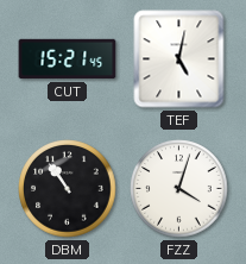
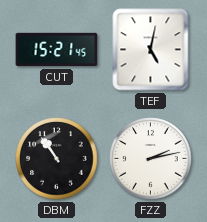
FZZ: 4:03 -> 2:13 (151, 159)
